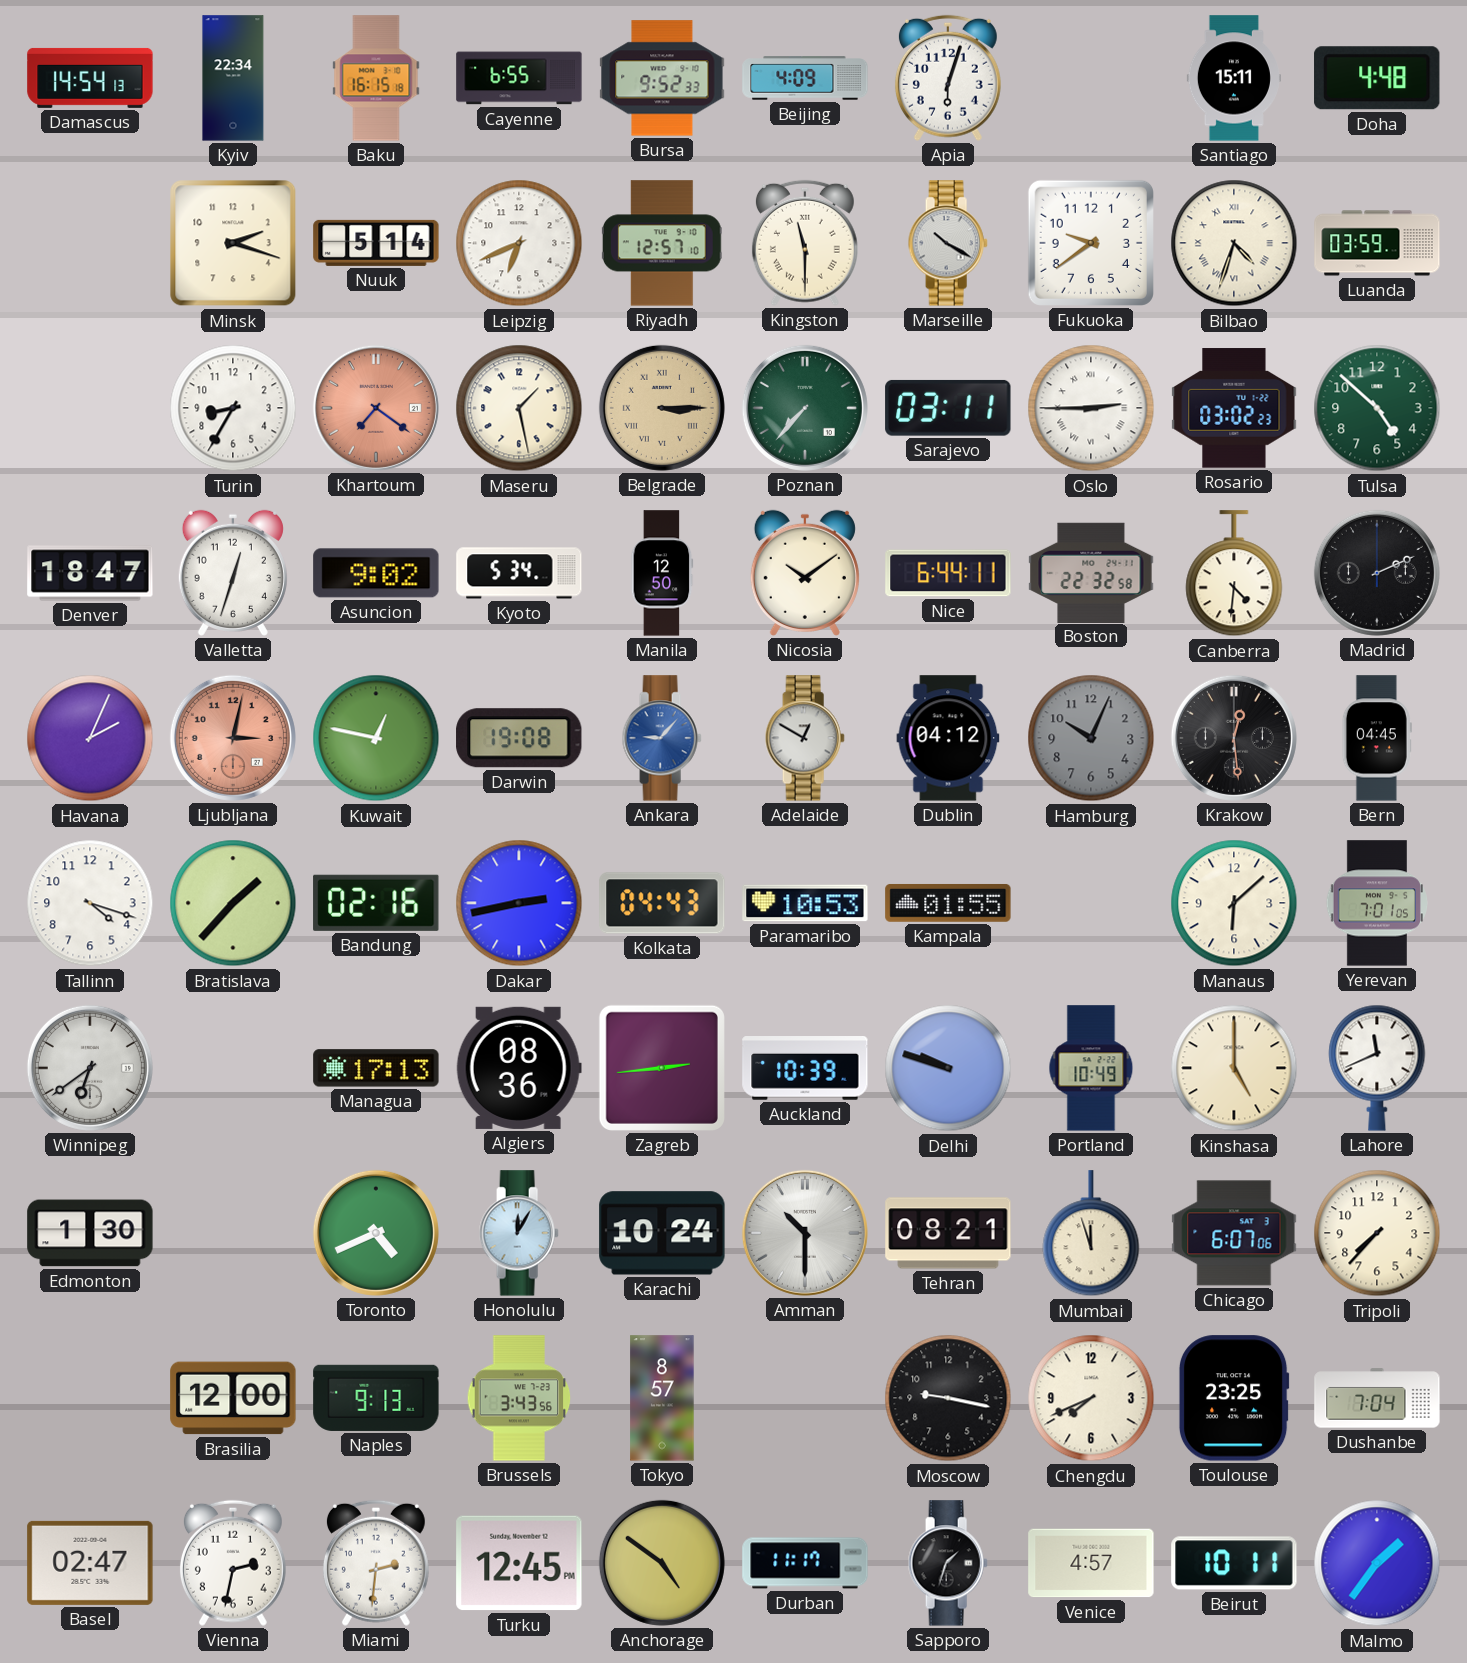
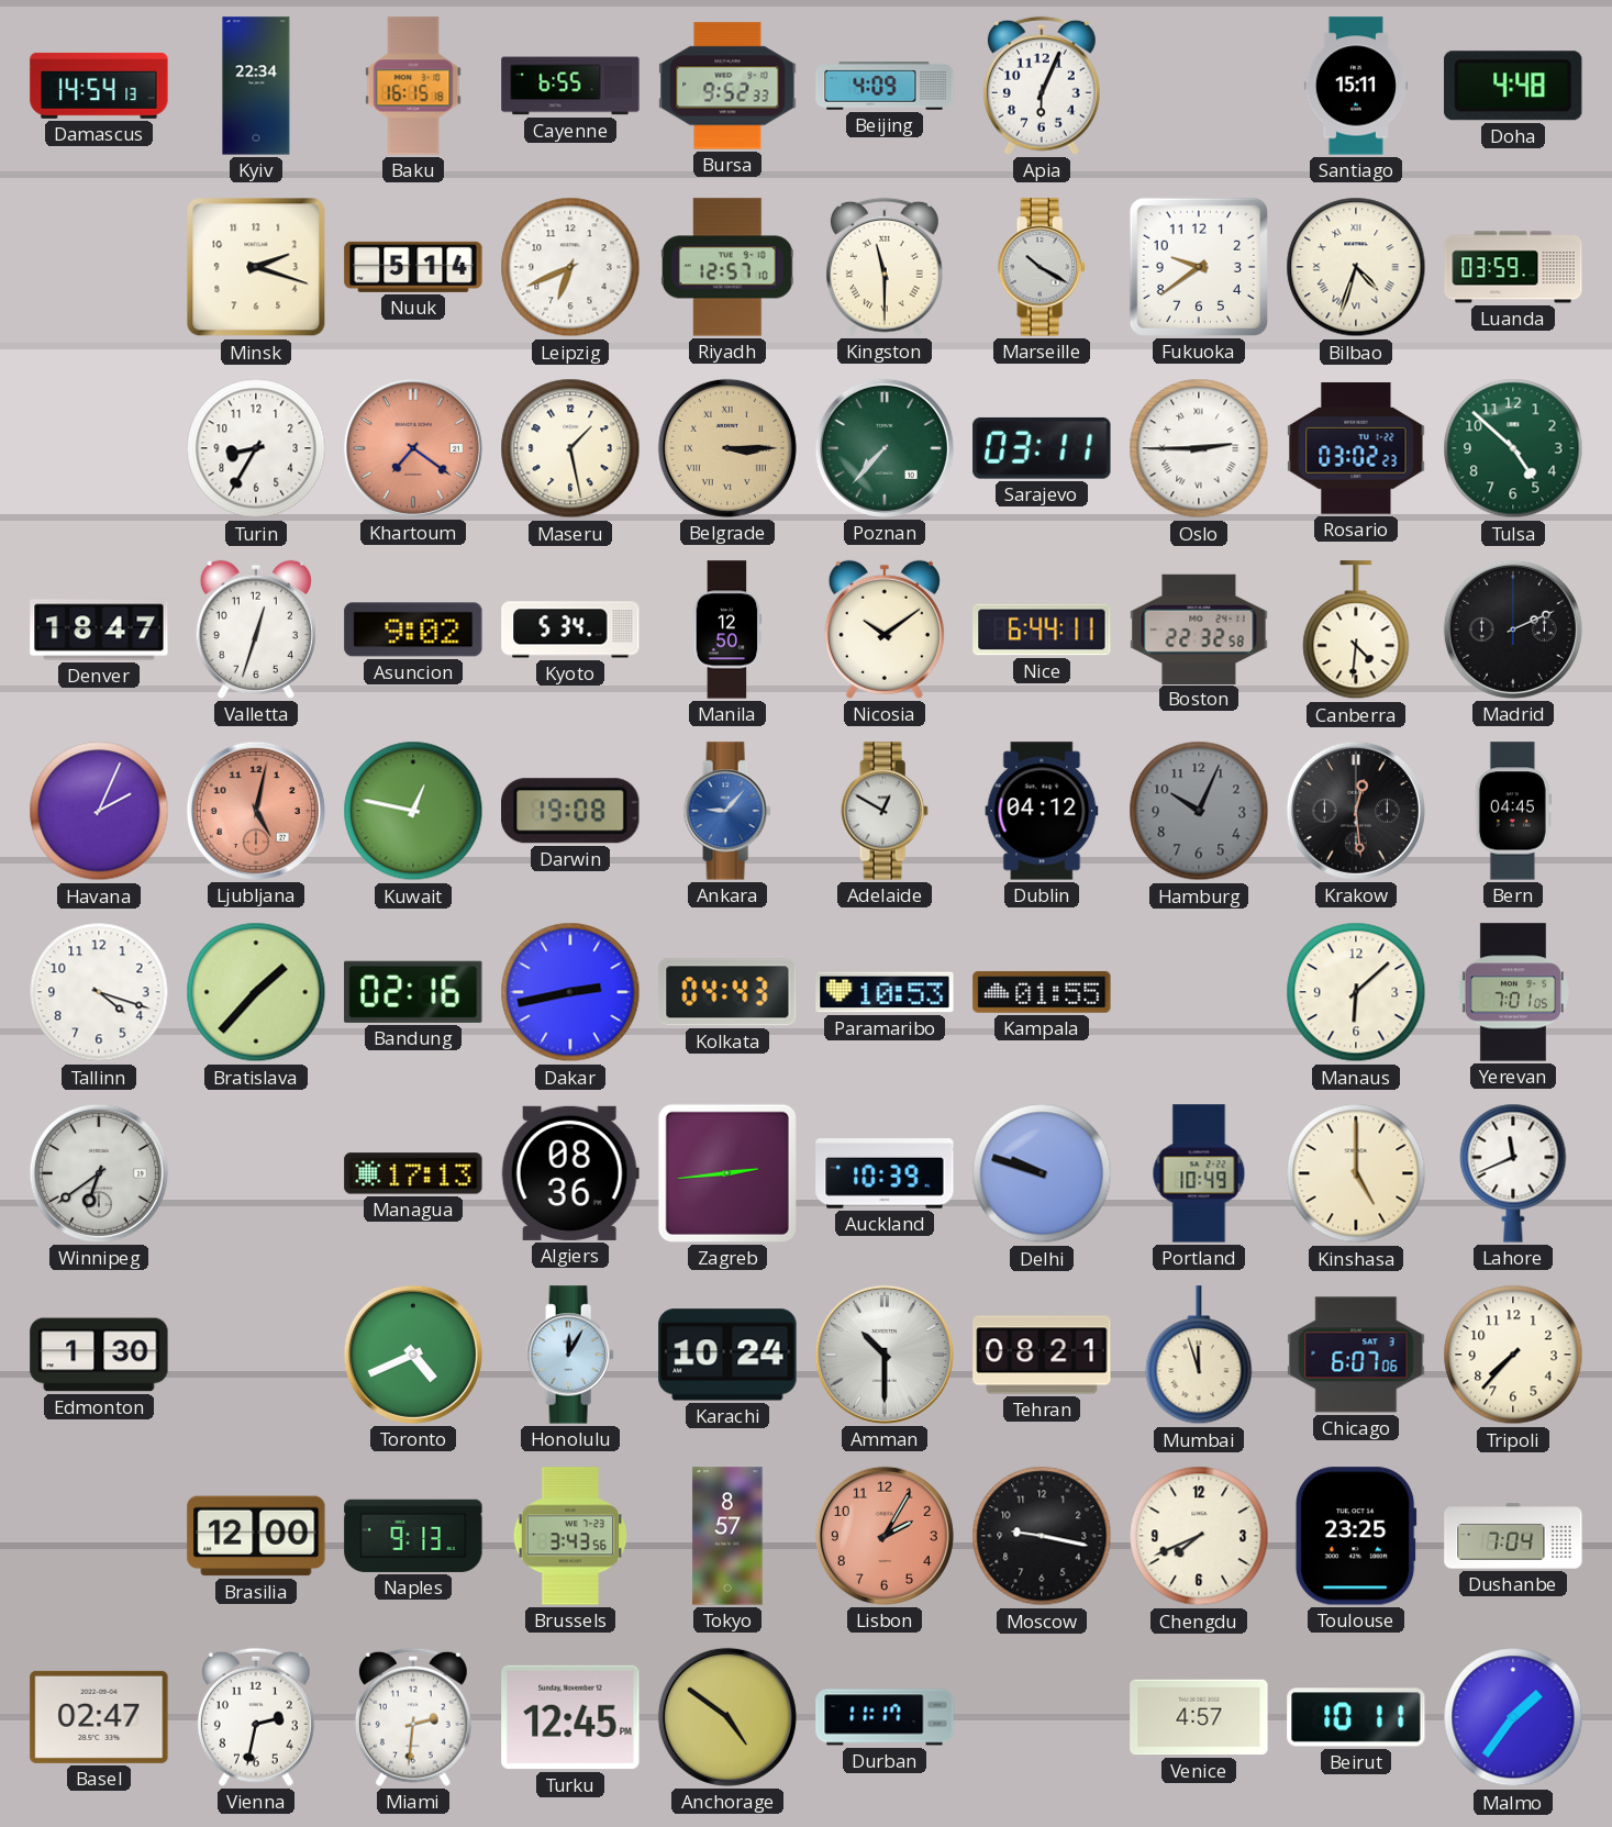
Apia: 6:03 -> 6:04 (1042, 86)
Ljubljana: 3:02 -> 5:02 (256, 811)
Lisbon: none -> 2:05 (885, 1536)
Sapporo: 1:33 -> none (948, 1563)
